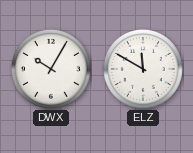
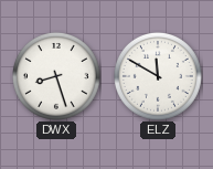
DWX: 10:05 -> 8:27 (56, 76)
